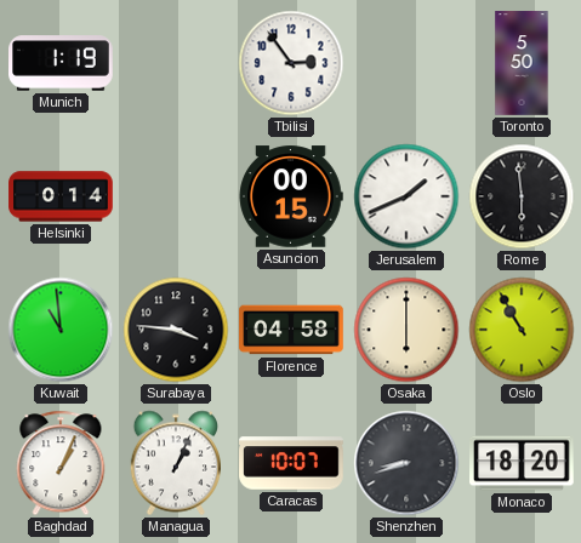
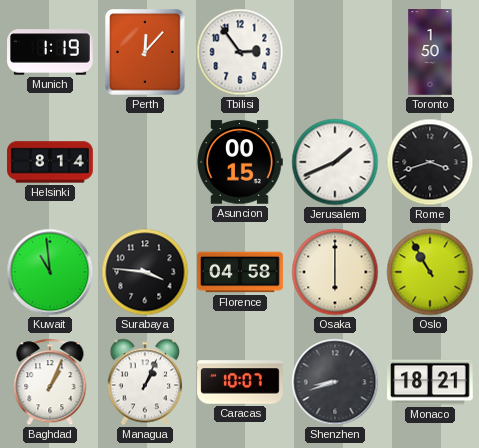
Perth: none -> 12:07 (145, 52)
Toronto: 5:50 -> 1:50 (430, 52)
Helsinki: 0:14 -> 8:14 (50, 162)
Rome: 5:59 -> 3:42 (430, 162)
Monaco: 18:20 -> 18:21 (430, 382)
